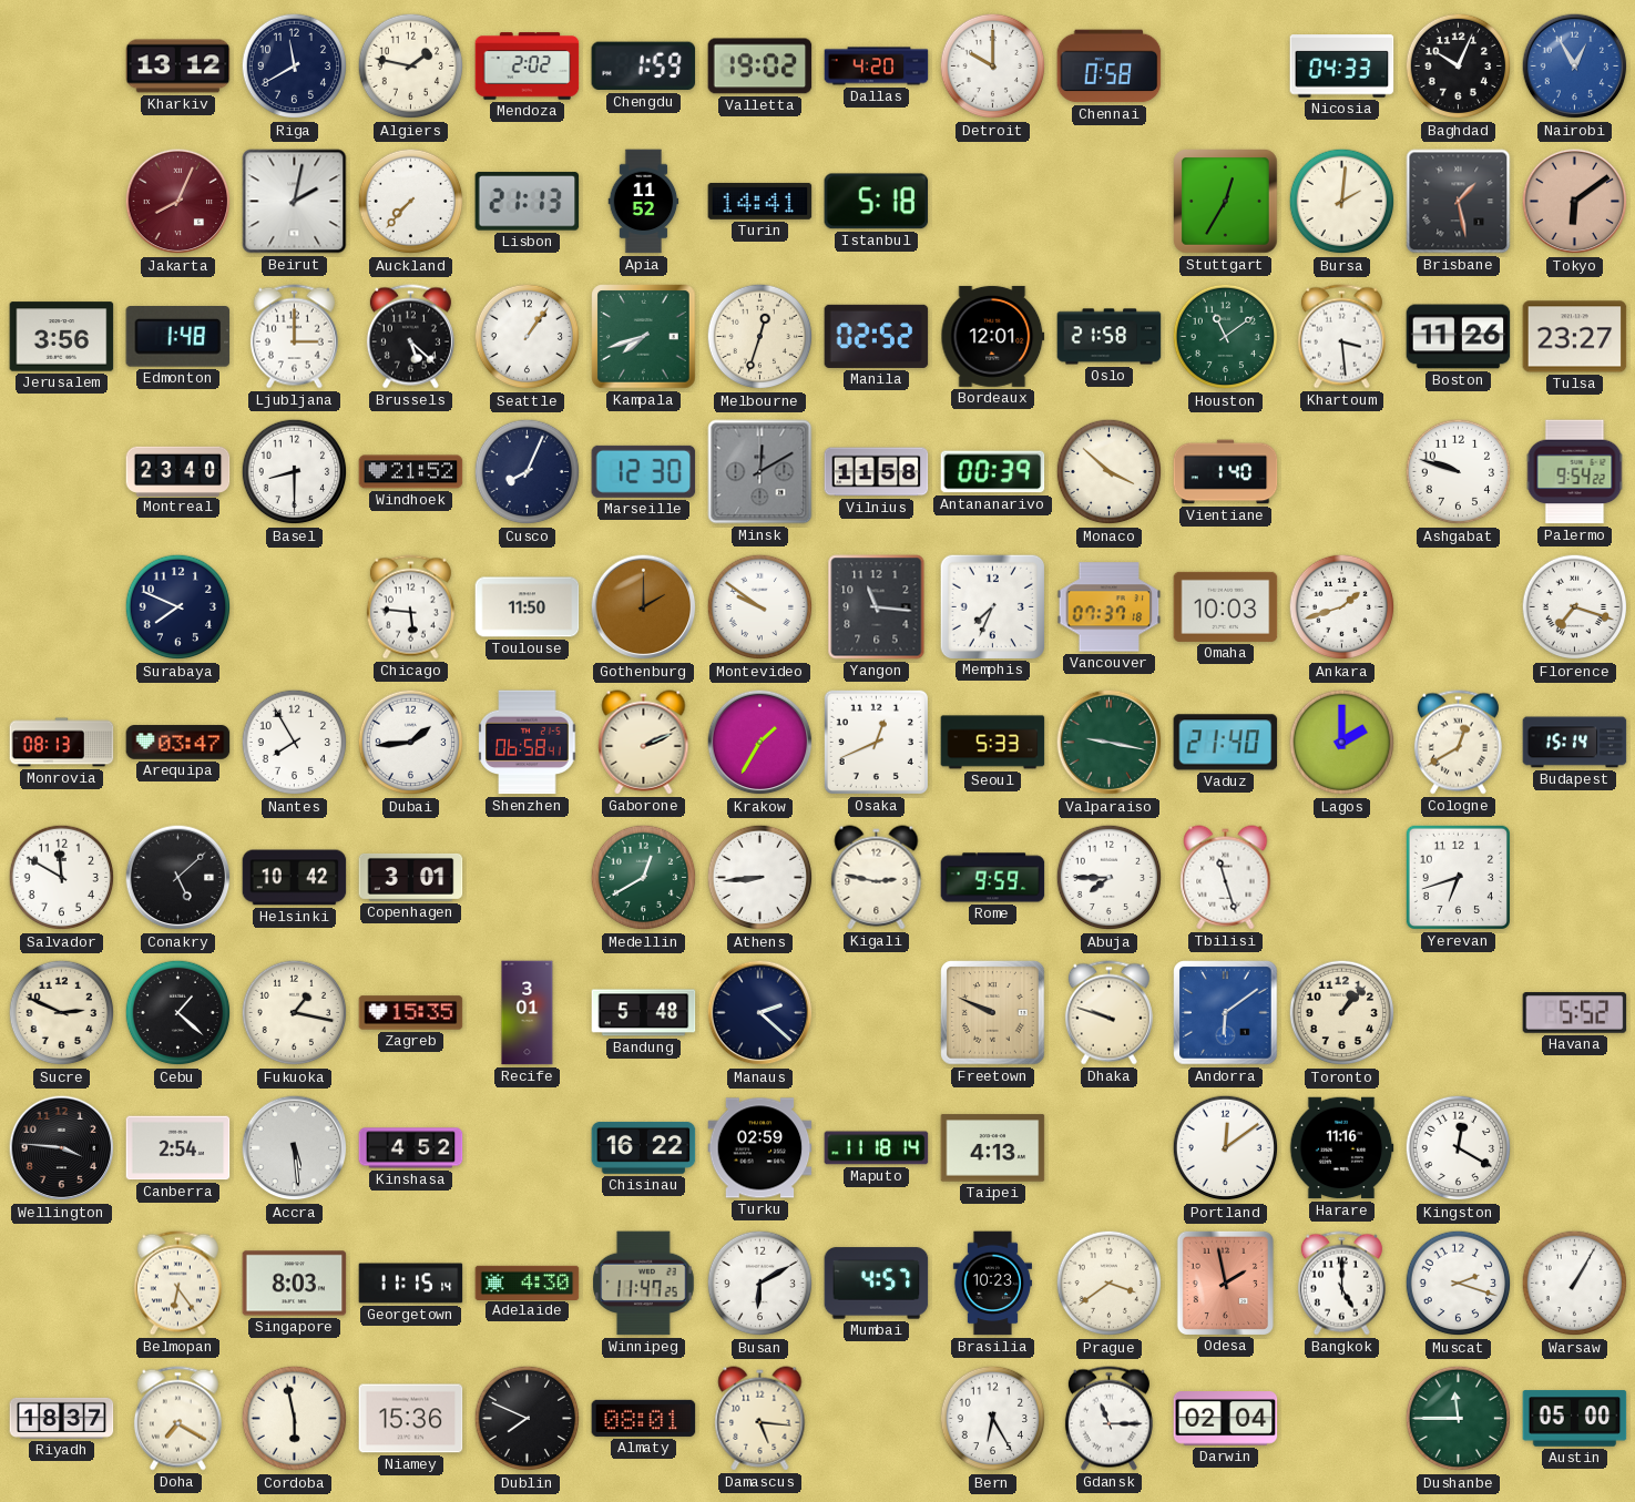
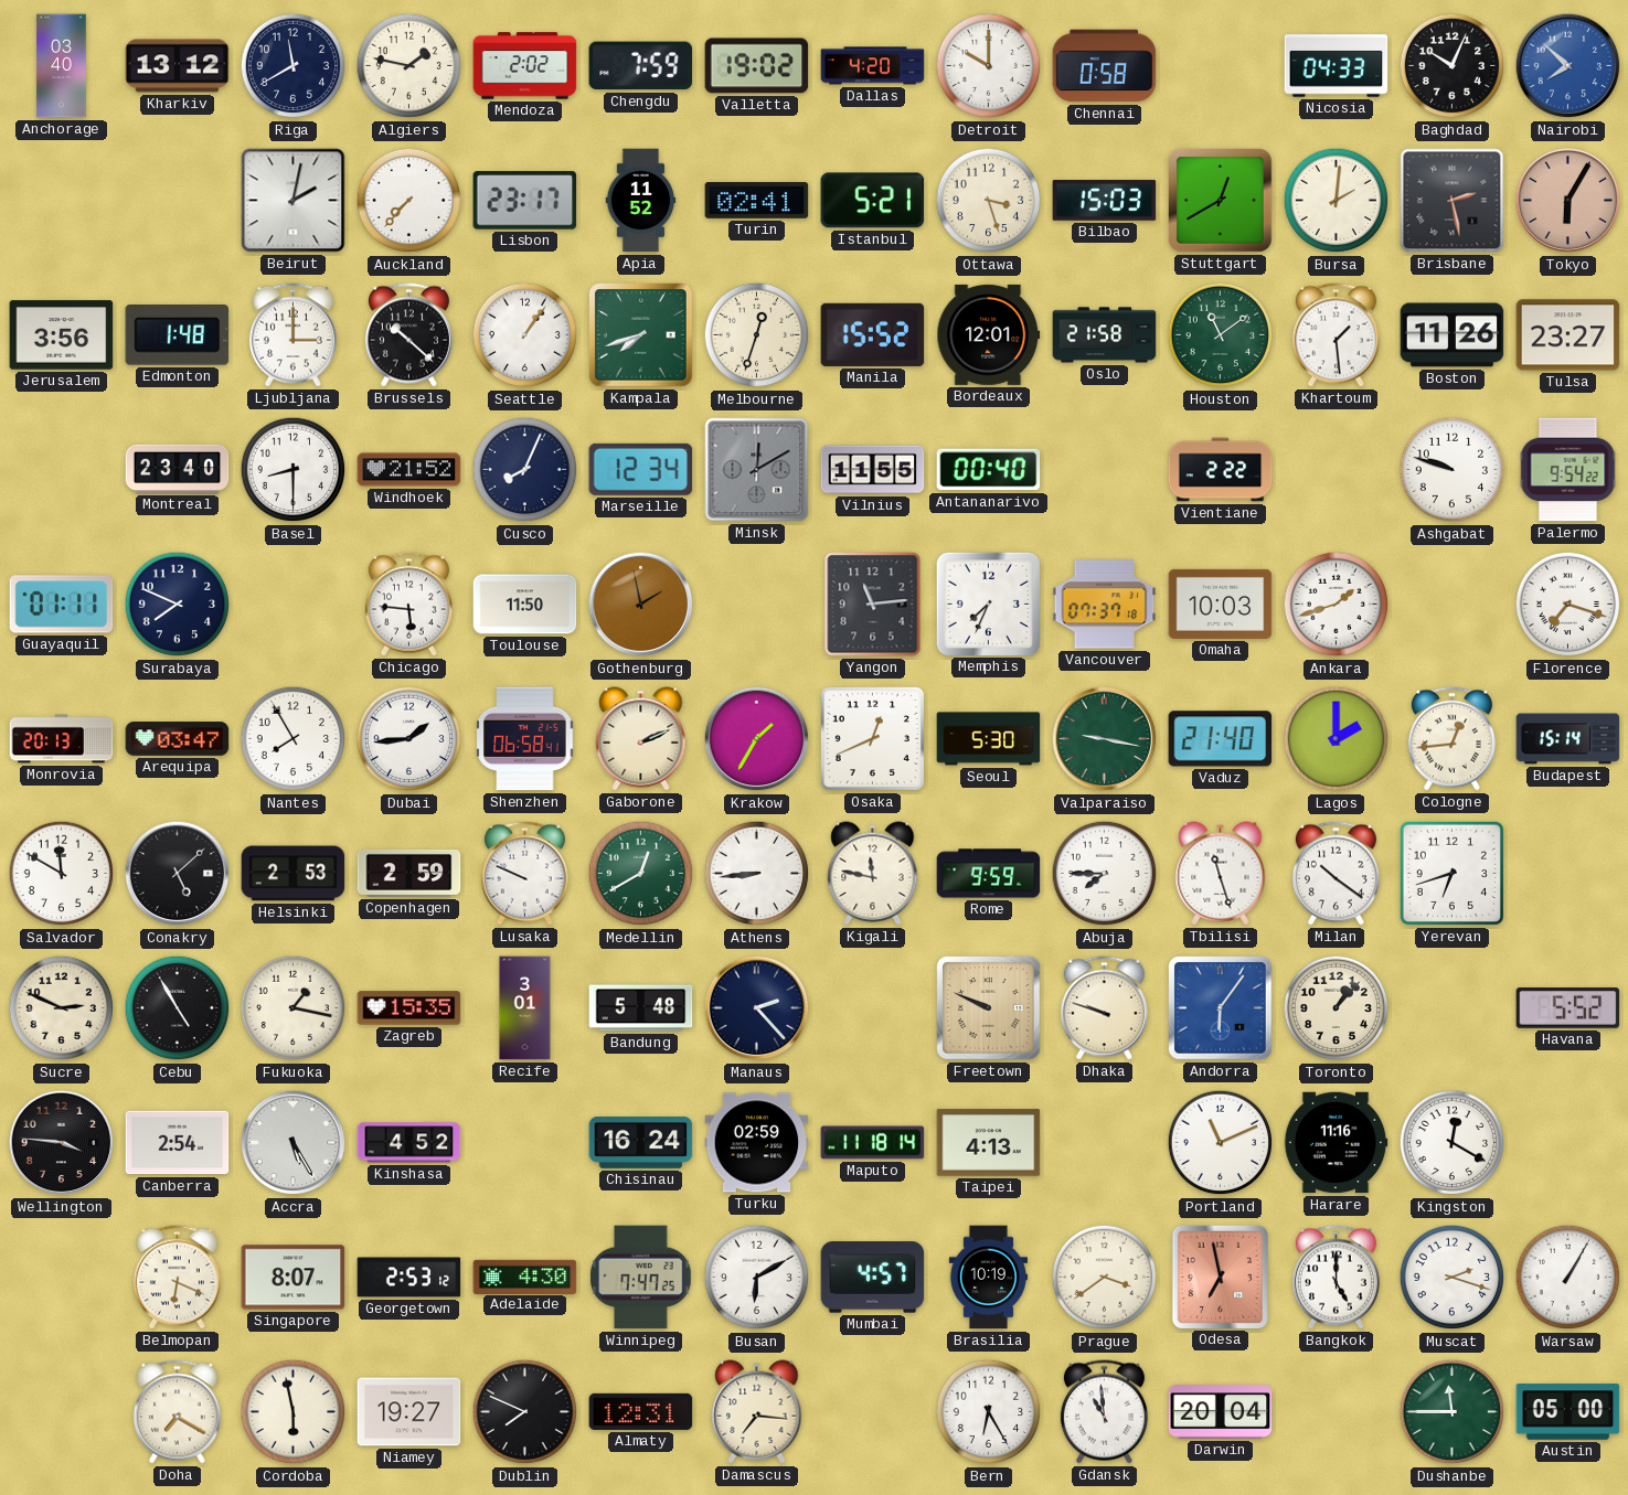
Anchorage: none -> 03:40 (62, 66)
Chengdu: 1:59 -> 7:59 (641, 66)
Nairobi: 12:55 -> 7:52 (1568, 66)
Jakarta: 8:04 -> none (178, 202)
Lisbon: 21:13 -> 23:17 (525, 201)
Turin: 14:41 -> 02:41 (757, 200)
Istanbul: 5:18 -> 5:21 (873, 201)
Ottawa: none -> 3:27 (989, 201)
Bilbao: none -> 15:03 (1105, 201)
Stuttgart: 12:35 -> 12:40 (1221, 201)
Brisbane: 1:28 -> 2:28 (1453, 201)
Tokyo: 6:09 -> 6:05 (1568, 201)
Brussels: 5:22 -> 10:22 (408, 335)
Manila: 02:52 -> 15:52 (873, 334)
Khartoum: 3:29 -> 1:29 (1336, 335)
Marseille: 12:30 -> 12:34 (641, 469)
Vilnius: 11:58 -> 11:55 (873, 470)
Antananarivo: 00:39 -> 00:40 (989, 470)
Monaco: 3:52 -> none (1110, 472)
Vientiane: 1:40 -> 2:22 (1221, 470)
Guayaquil: none -> 01:11 (62, 605)
Gothenburg: 2:00 -> 1:58 (641, 605)
Montevideo: 9:51 -> none (760, 607)
Yangon: 11:16 -> 11:14 (873, 605)
Monrovia: 08:13 -> 20:13 (62, 739)
Seoul: 5:33 -> 5:30 (989, 739)
Cologne: 12:40 -> 12:44 (1451, 739)
Helsinki: 10:42 -> 2:53 (294, 874)
Copenhagen: 3:01 -> 2:59 (409, 873)
Lusaka: none -> 9:49 (524, 874)
Kigali: 2:47 -> 11:47 (873, 874)
Milan: none -> 10:21 (1336, 874)
Cebu: 1:22 -> 4:55 (178, 1008)
Manaus: 2:22 -> 2:23 (757, 1008)
Andorra: 6:09 -> 6:06 (1221, 1008)
Accra: 5:29 -> 5:25 (294, 1143)
Chisinau: 16:22 -> 16:24 (641, 1143)
Portland: 12:09 -> 11:11 (1221, 1143)
Belmopan: 6:24 -> 6:19 (177, 1278)
Singapore: 8:03 -> 8:07 (294, 1278)
Georgetown: 11:15 -> 2:53 (409, 1278)
Winnipeg: 11:47 -> 7:47 (641, 1278)
Brasilia: 10:23 -> 10:19 (988, 1278)
Odesa: 1:58 -> 6:58 (1220, 1277)
Riyadh: 18:37 -> none (62, 1418)
Niamey: 15:36 -> 19:27 (409, 1412)
Almaty: 08:01 -> 12:31 (641, 1411)
Damascus: 5:16 -> 7:16 (757, 1412)
Gdansk: 11:15 -> 10:59 (1104, 1412)
Darwin: 02:04 -> 20:04 (1221, 1412)
